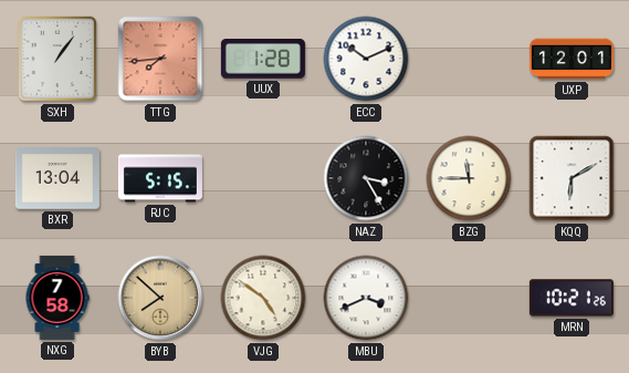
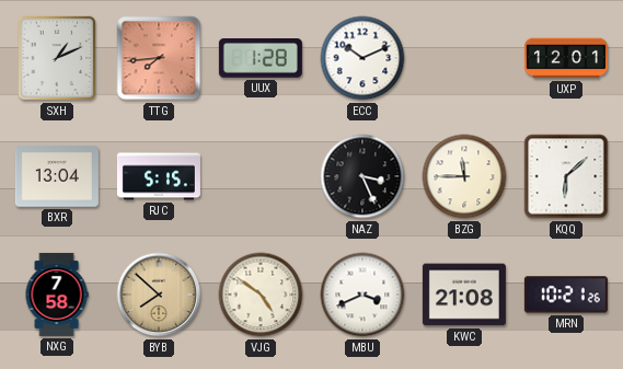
SXH: 1:06 -> 1:11 (57, 58)
NAZ: 3:25 -> 3:26 (362, 176)
KQQ: 6:10 -> 6:08 (566, 176)
KWC: none -> 21:08 (464, 295)
